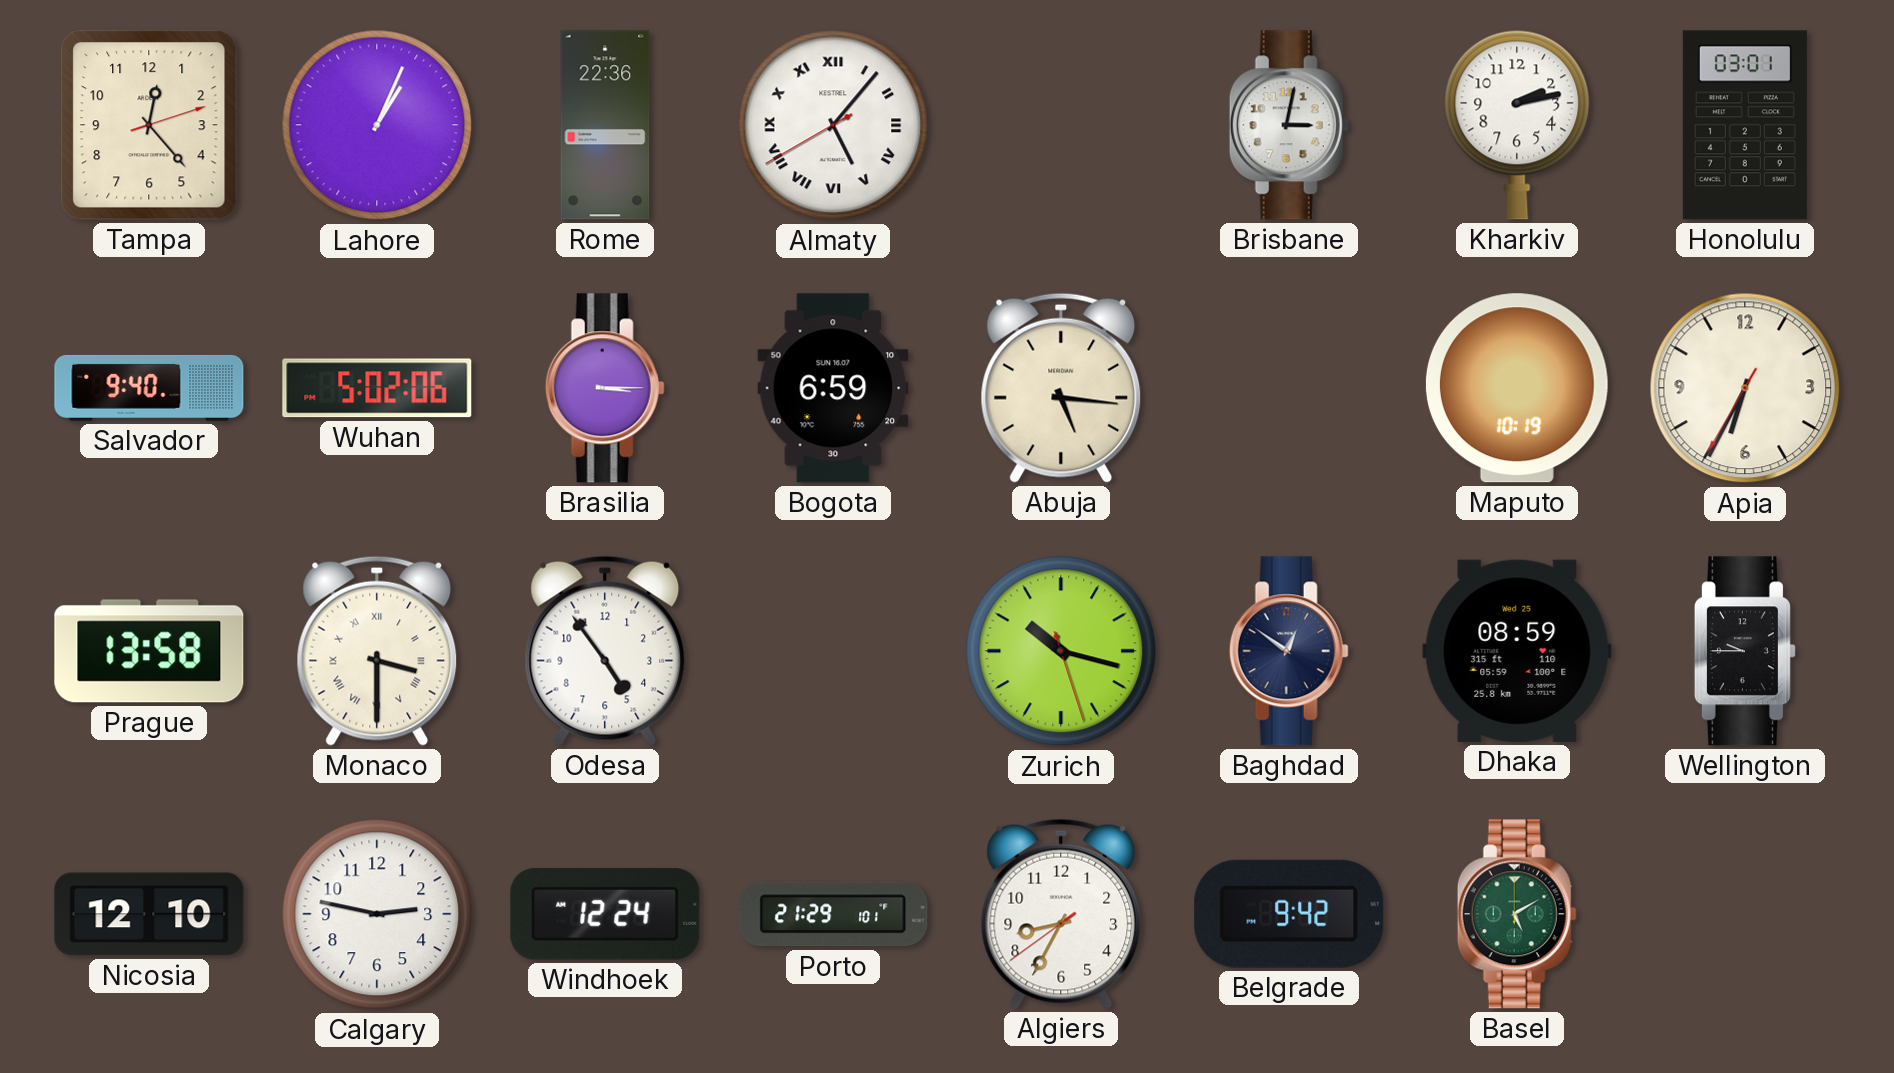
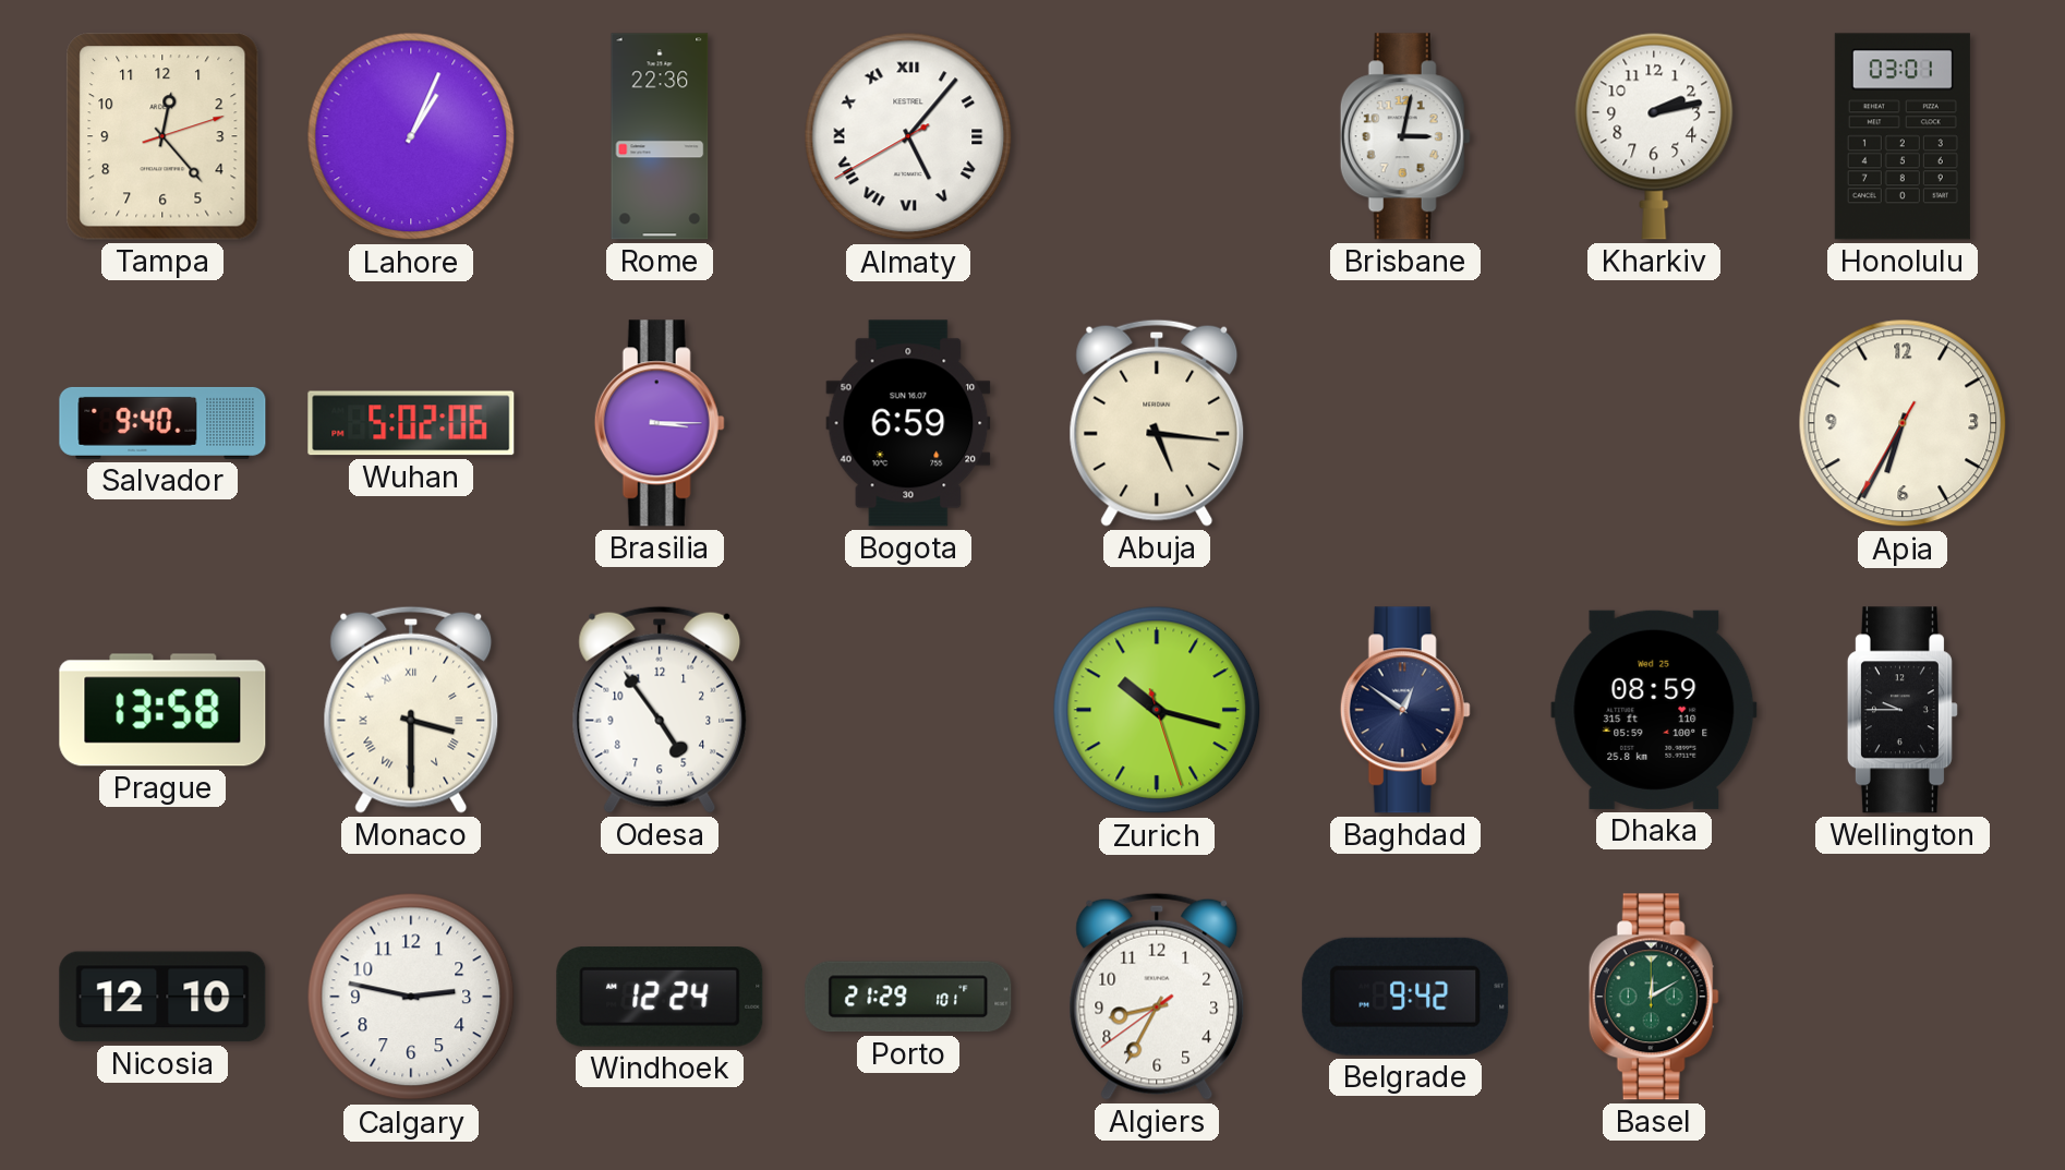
Maputo: 10:19 -> none (1517, 388)
Basel: 5:10 -> 12:10 (1654, 997)
